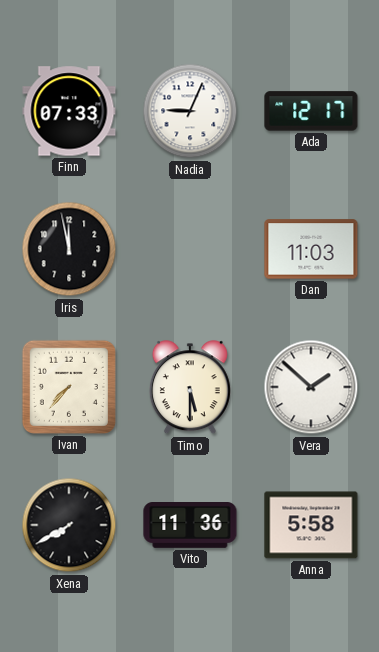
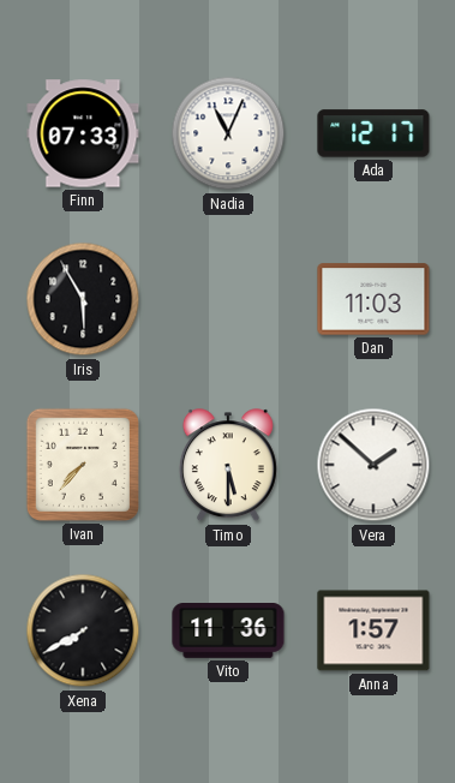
Nadia: 9:04 -> 11:04 (228, 133)
Iris: 11:58 -> 5:55 (83, 299)
Anna: 5:58 -> 1:57 (373, 630)
